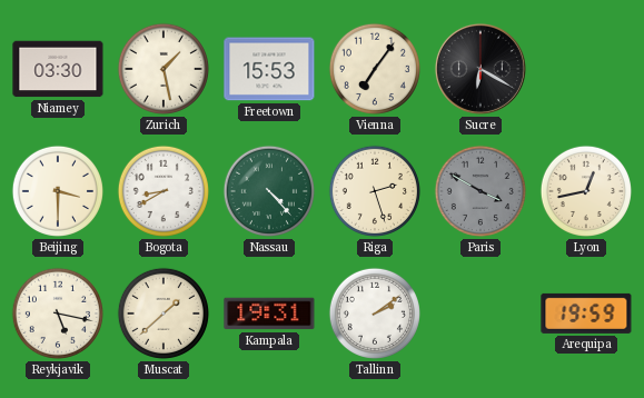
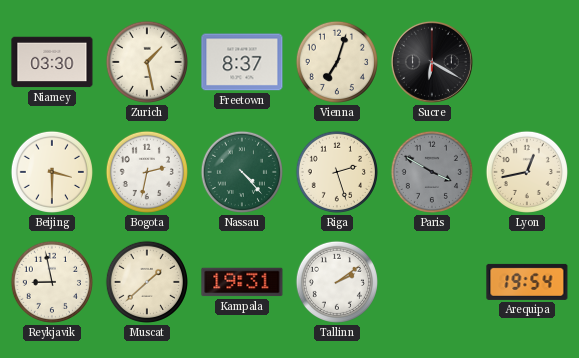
Freetown: 15:53 -> 8:37 (242, 62)
Vienna: 7:06 -> 7:03 (337, 62)
Bogota: 8:40 -> 2:32 (147, 172)
Reykjavik: 5:17 -> 8:58 (52, 282)
Arequipa: 19:59 -> 19:54 (527, 282)
